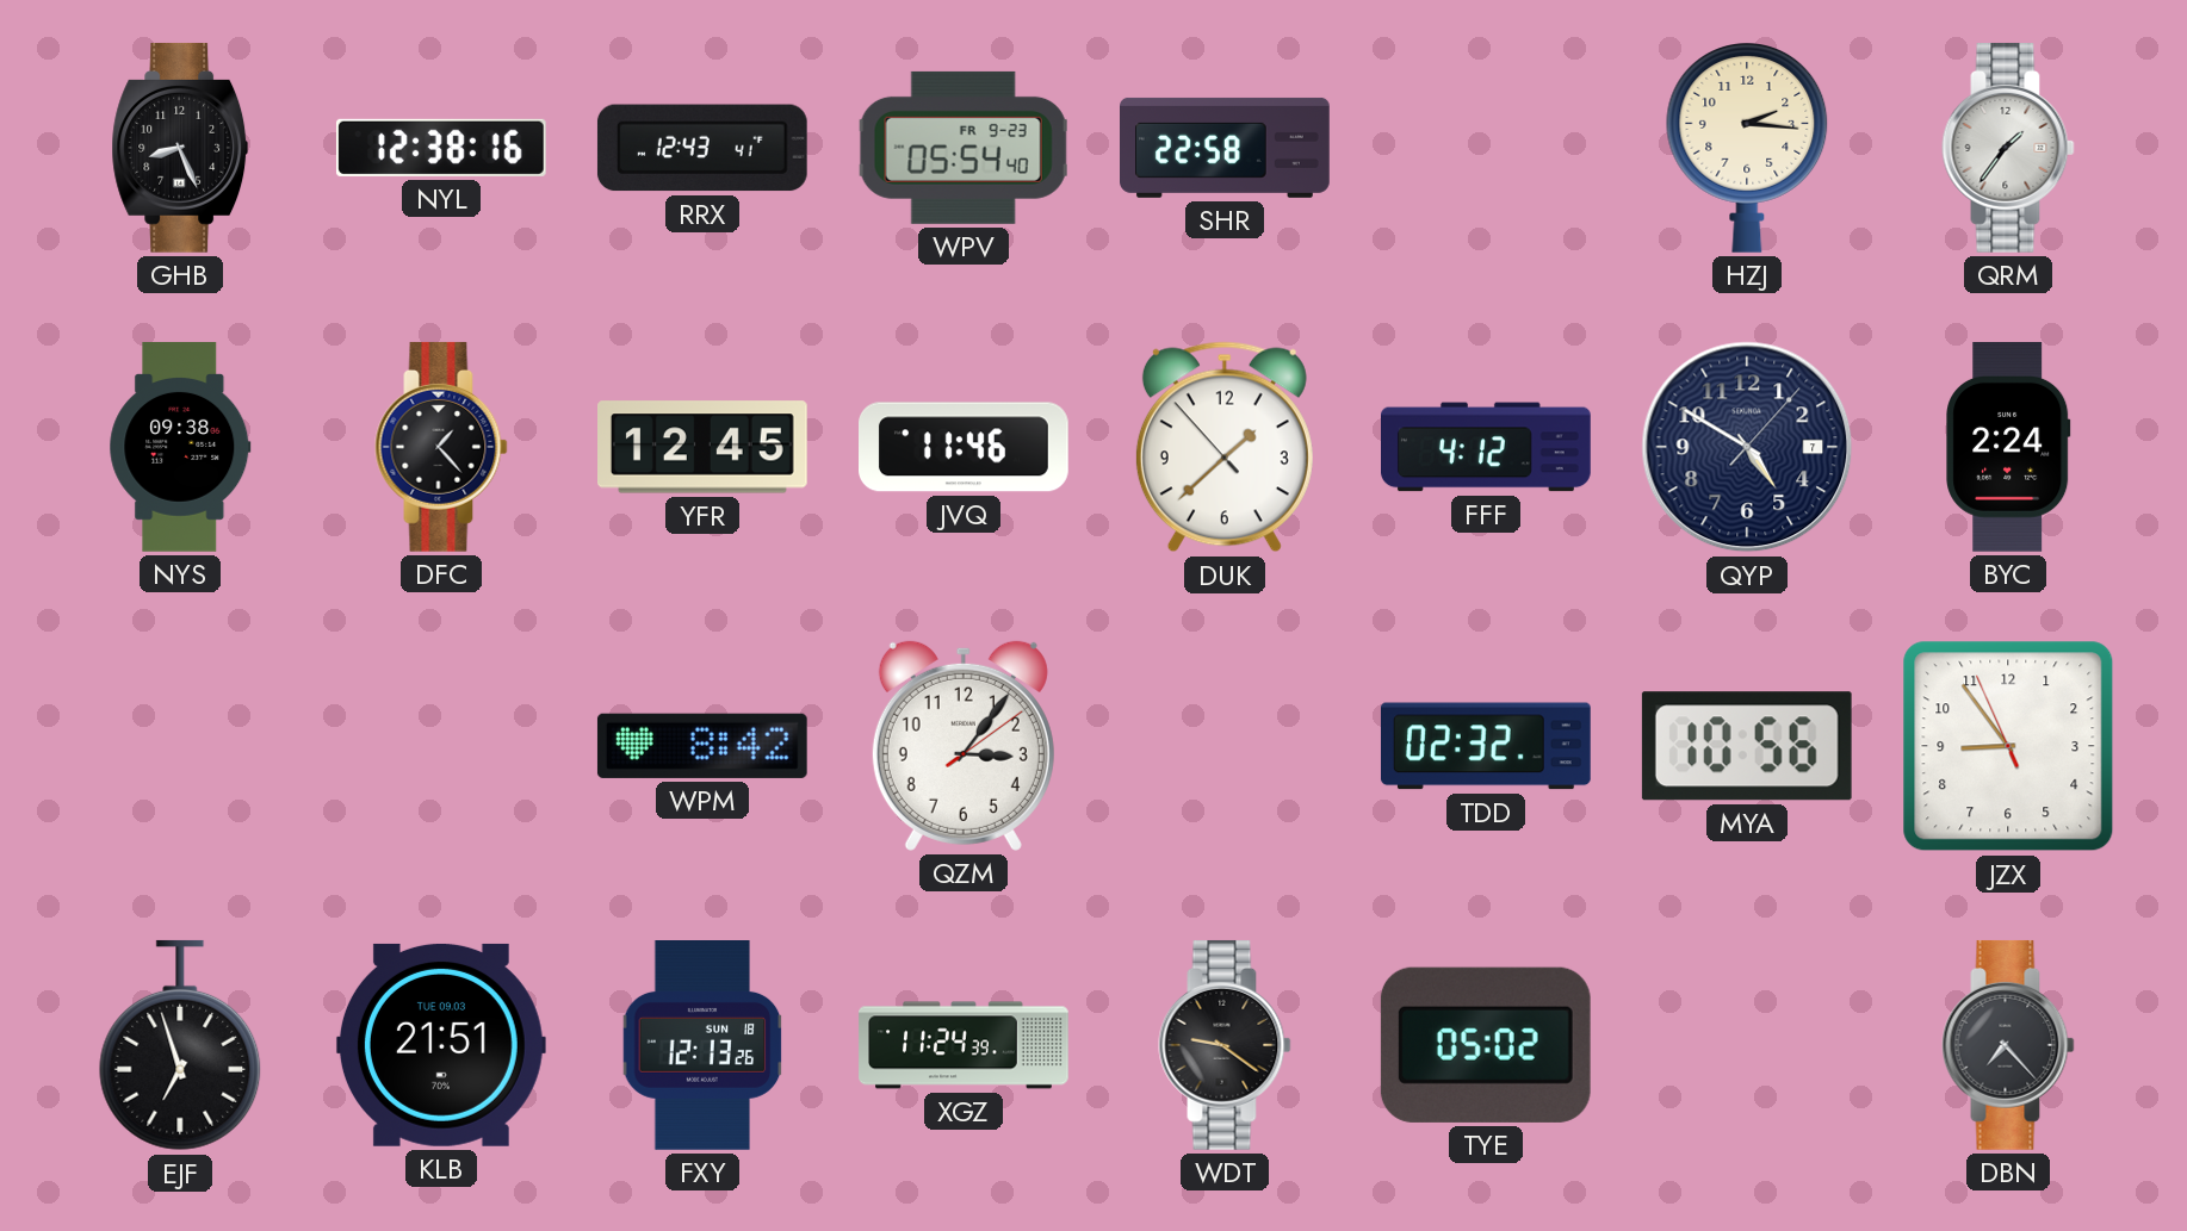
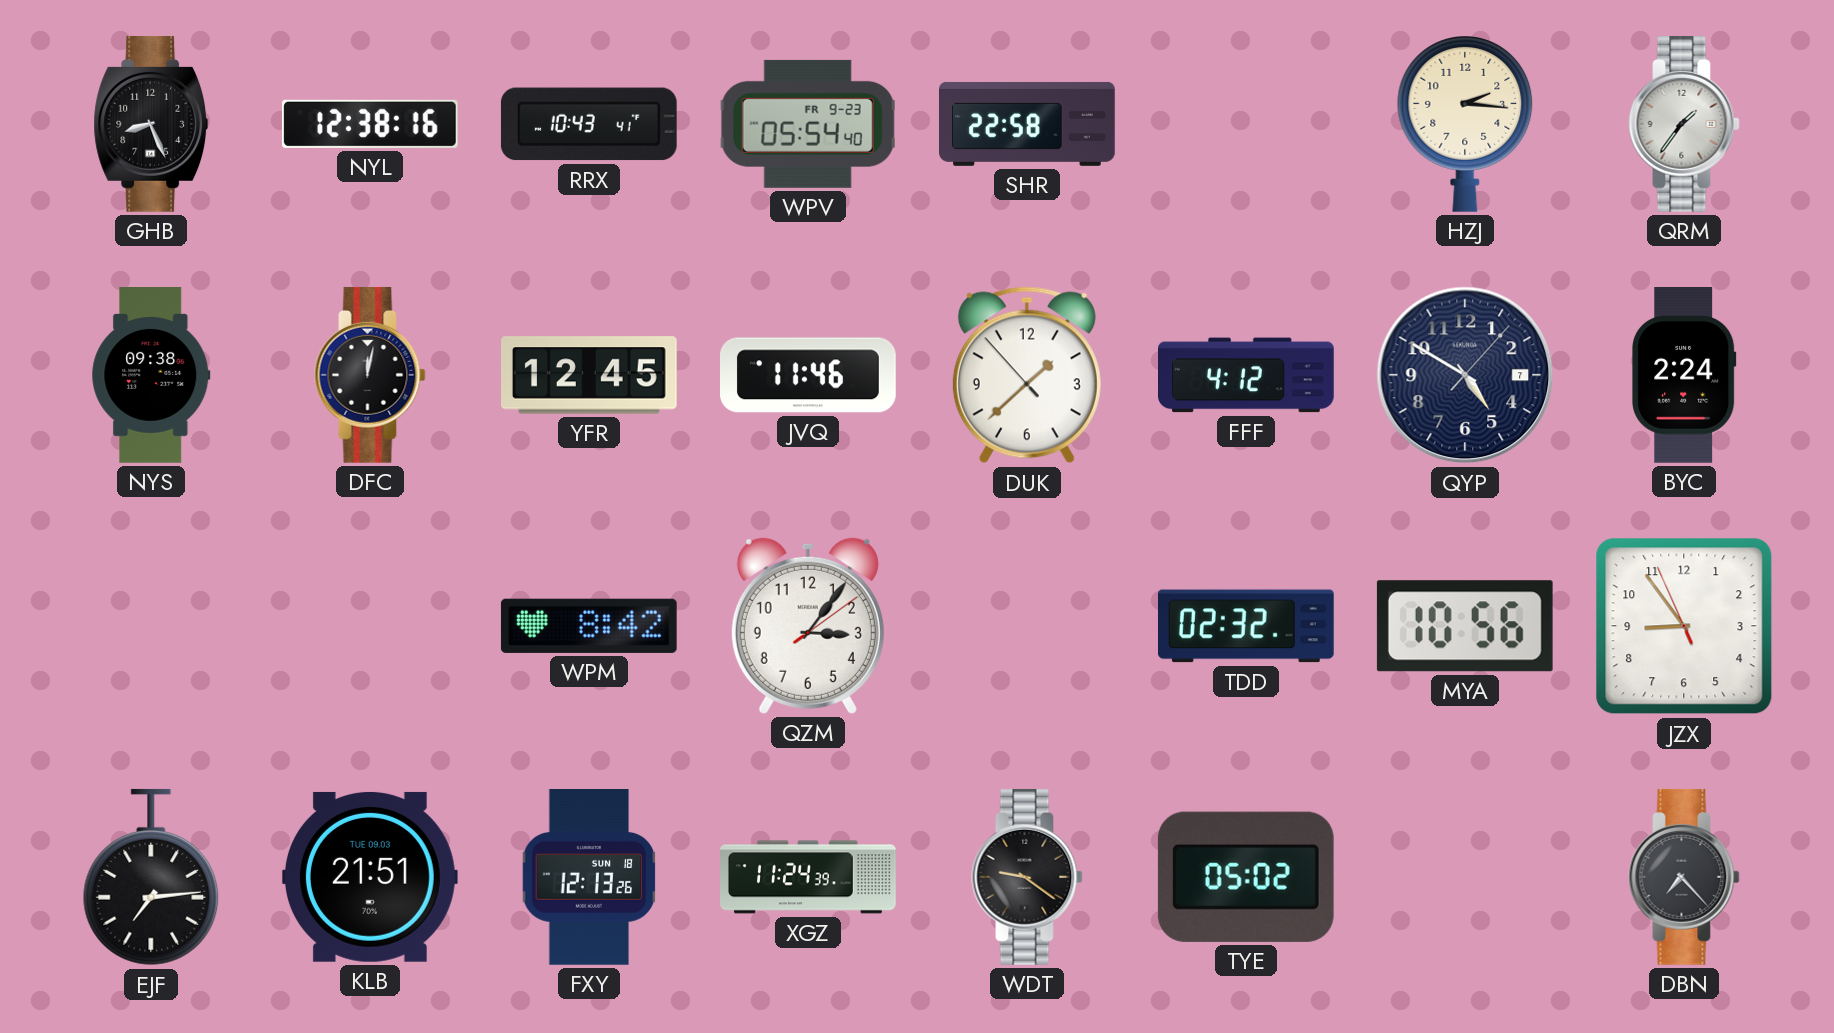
RRX: 12:43 -> 10:43 (589, 124)
DFC: 1:23 -> 12:02 (370, 375)
EJF: 6:57 -> 7:14 (151, 877)
